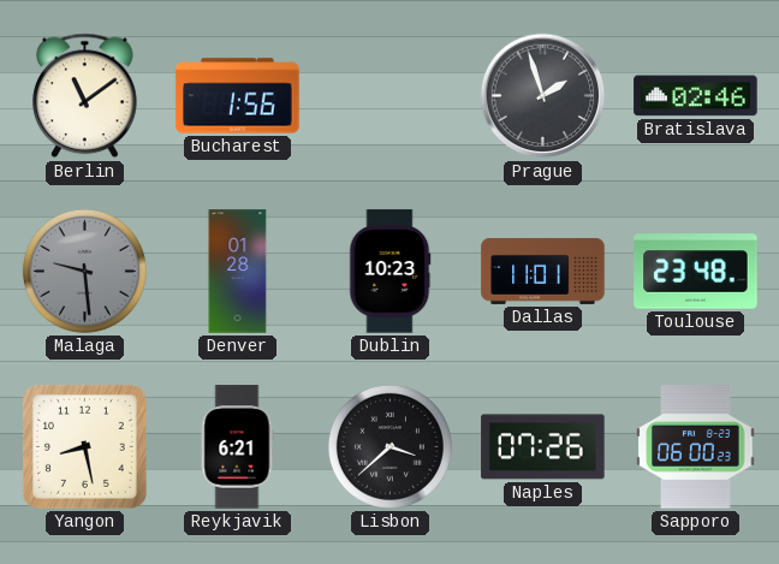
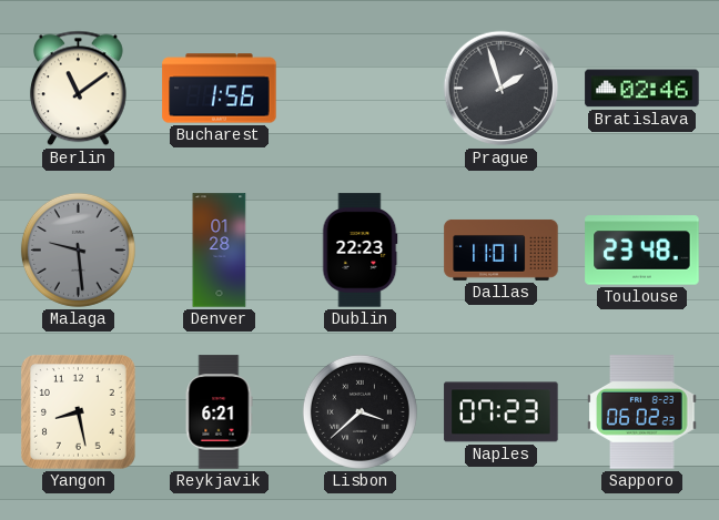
Dublin: 10:23 -> 22:23 (359, 251)
Naples: 07:26 -> 07:23 (502, 412)
Sapporo: 06:00 -> 06:02 (642, 412)
